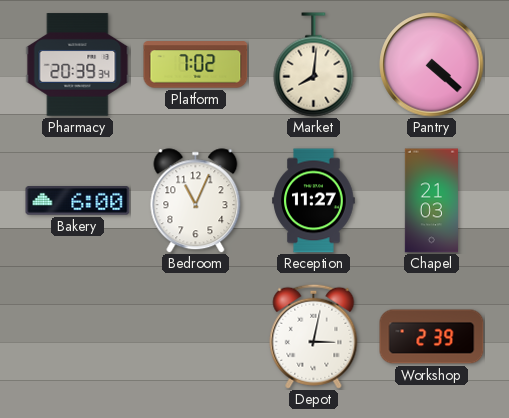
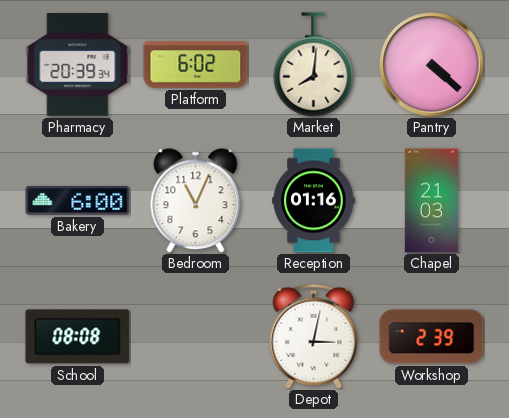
Platform: 7:02 -> 6:02 (196, 65)
Reception: 11:27 -> 01:16 (314, 201)
School: none -> 08:08 (78, 337)
